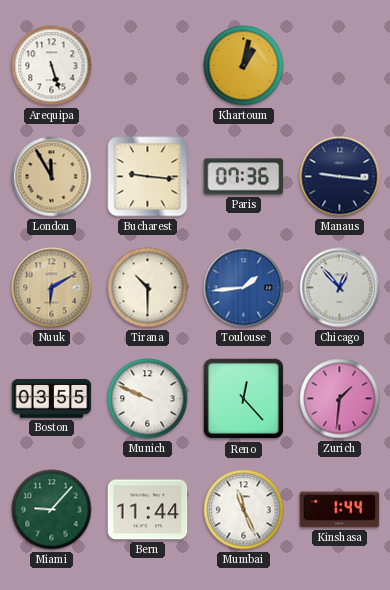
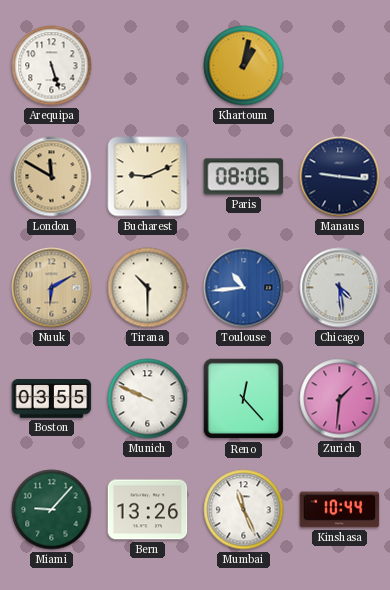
London: 11:55 -> 11:50 (52, 177)
Bucharest: 9:16 -> 9:11 (148, 177)
Paris: 07:36 -> 08:06 (244, 177)
Toulouse: 1:44 -> 10:44 (244, 288)
Chicago: 12:53 -> 4:29 (340, 288)
Bern: 11:44 -> 13:26 (148, 510)
Kinshasa: 1:44 -> 10:44 (340, 510)
